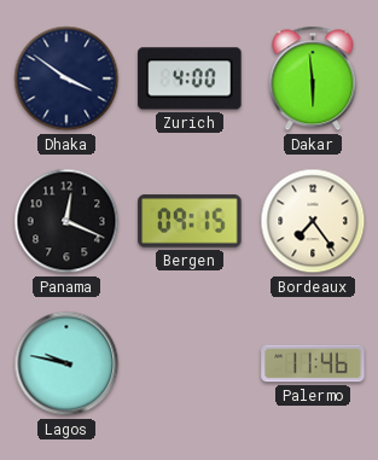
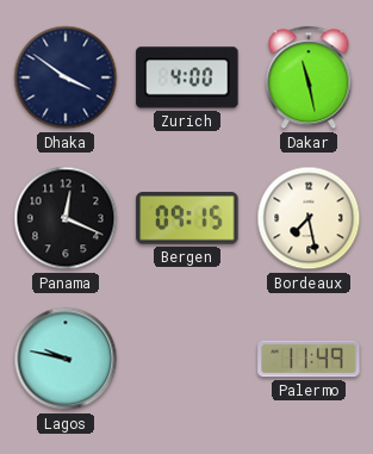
Dakar: 5:59 -> 11:28 (309, 77)
Bordeaux: 7:24 -> 7:28 (309, 218)
Palermo: 11:46 -> 11:49 (309, 359)
